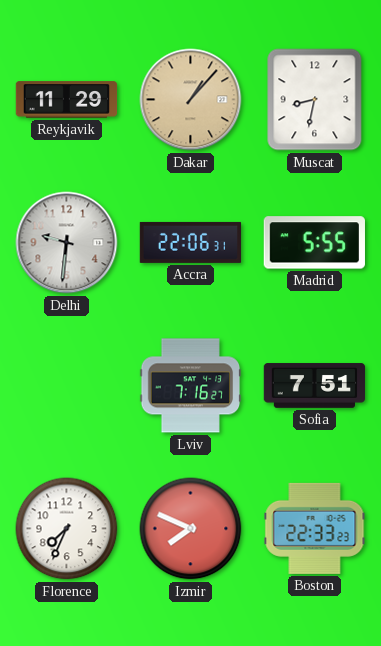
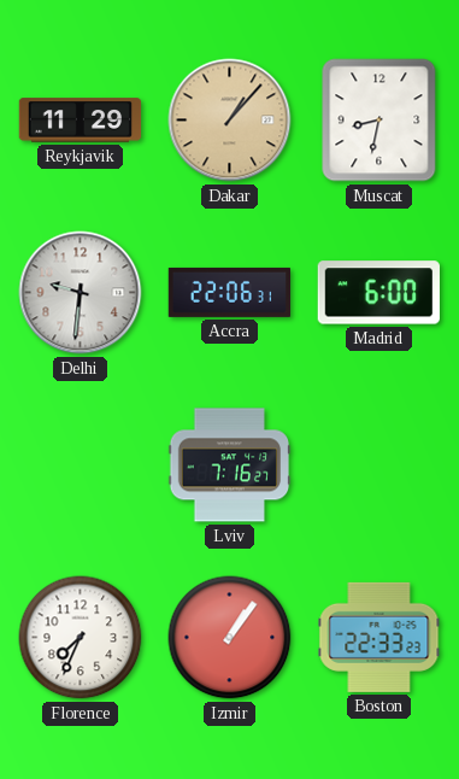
Madrid: 5:55 -> 6:00 (378, 293)
Sofia: 7:51 -> none (315, 386)
Izmir: 7:49 -> 1:06 (230, 638)
